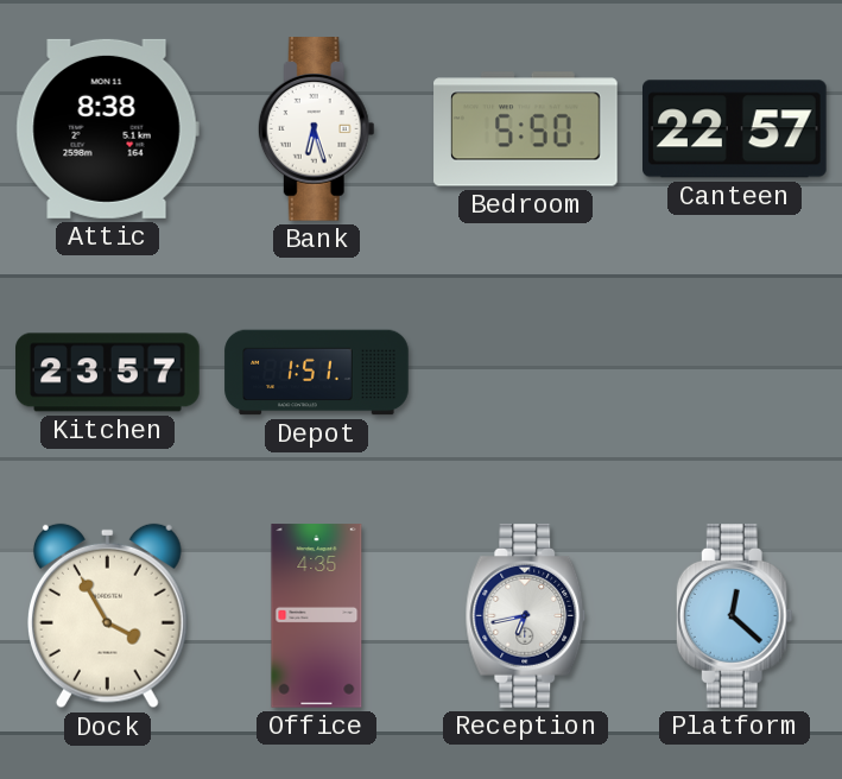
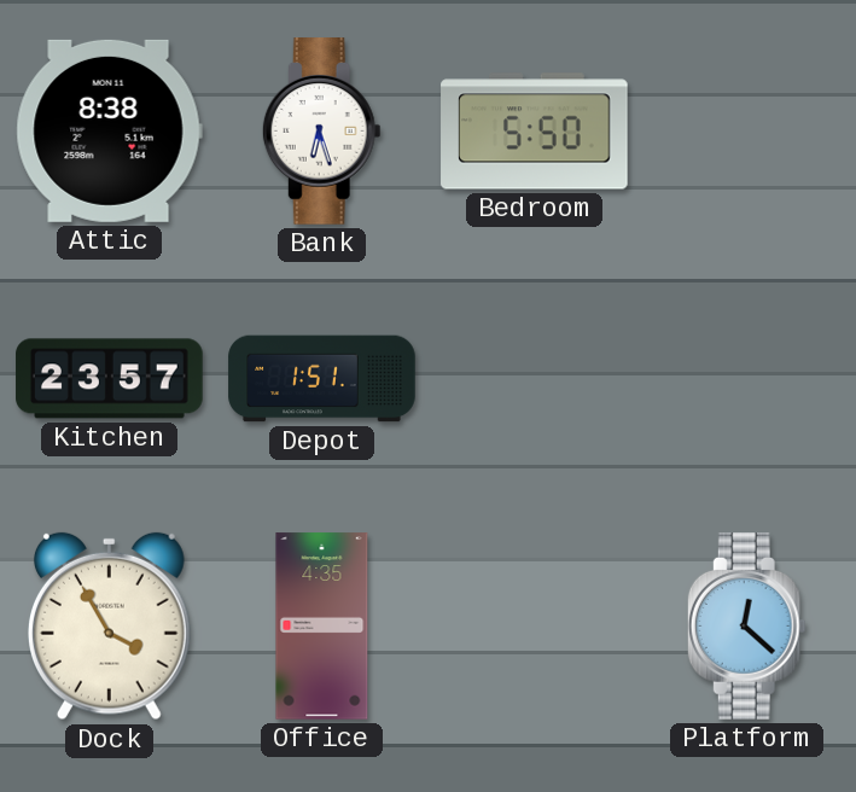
Canteen: 22:57 -> none (735, 129)
Reception: 6:43 -> none (526, 616)
